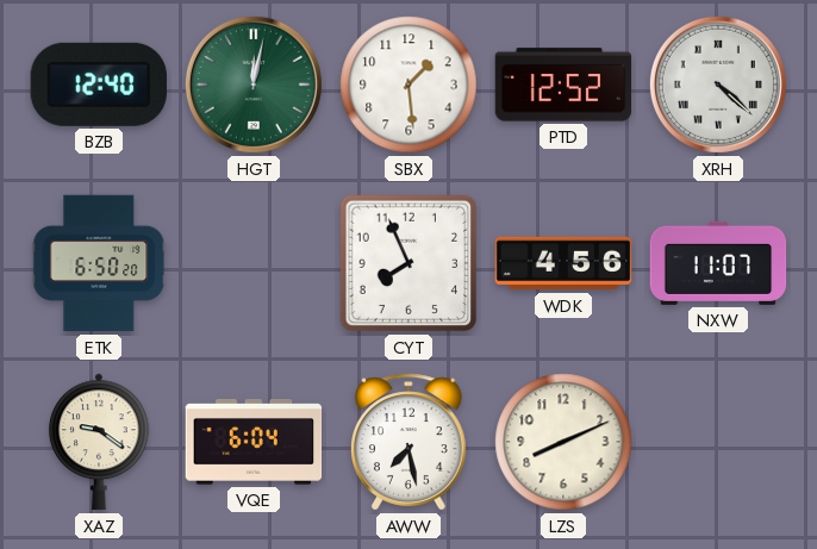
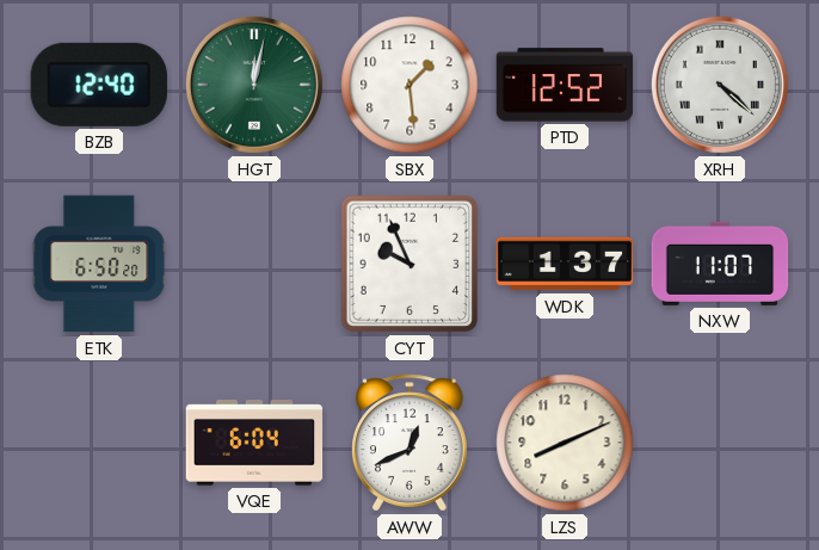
CYT: 7:56 -> 9:56 (410, 264)
WDK: 4:56 -> 1:37 (565, 264)
XAZ: 9:21 -> none (100, 442)
AWW: 7:28 -> 12:41 (411, 443)
